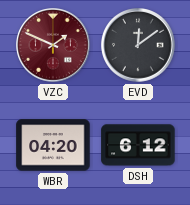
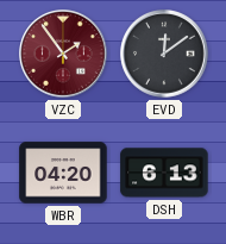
VZC: 1:49 -> 1:54 (64, 55)
DSH: 6:12 -> 6:13 (164, 173)
